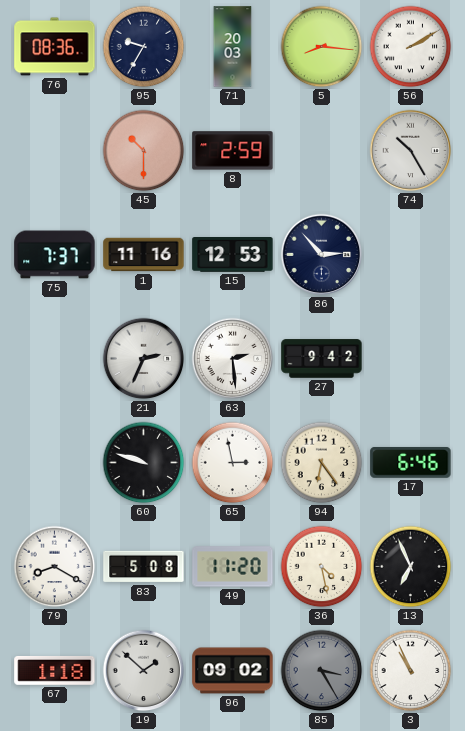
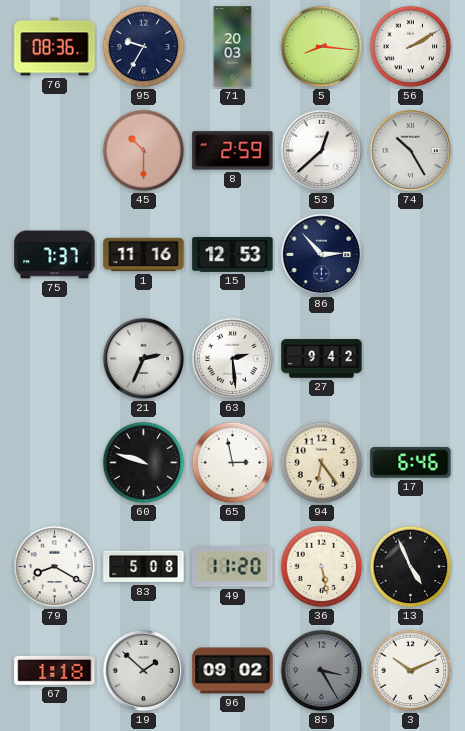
53: none -> 12:38 (322, 151)
36: 4:28 -> 5:28 (322, 567)
13: 6:56 -> 4:56 (411, 567)
3: 10:56 -> 10:11 (411, 671)
